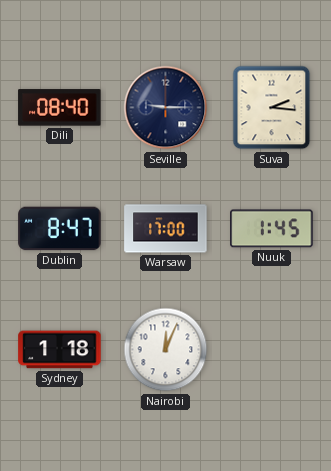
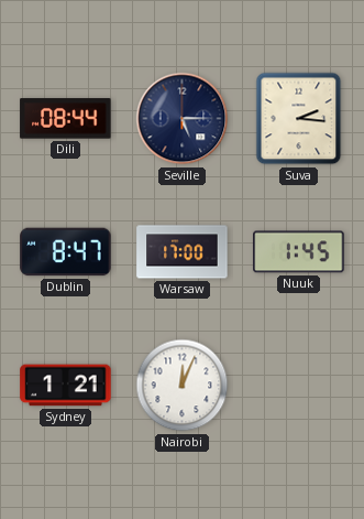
Dili: 08:40 -> 08:44 (66, 119)
Seville: 9:15 -> 5:15 (183, 119)
Sydney: 1:18 -> 1:21 (66, 386)
